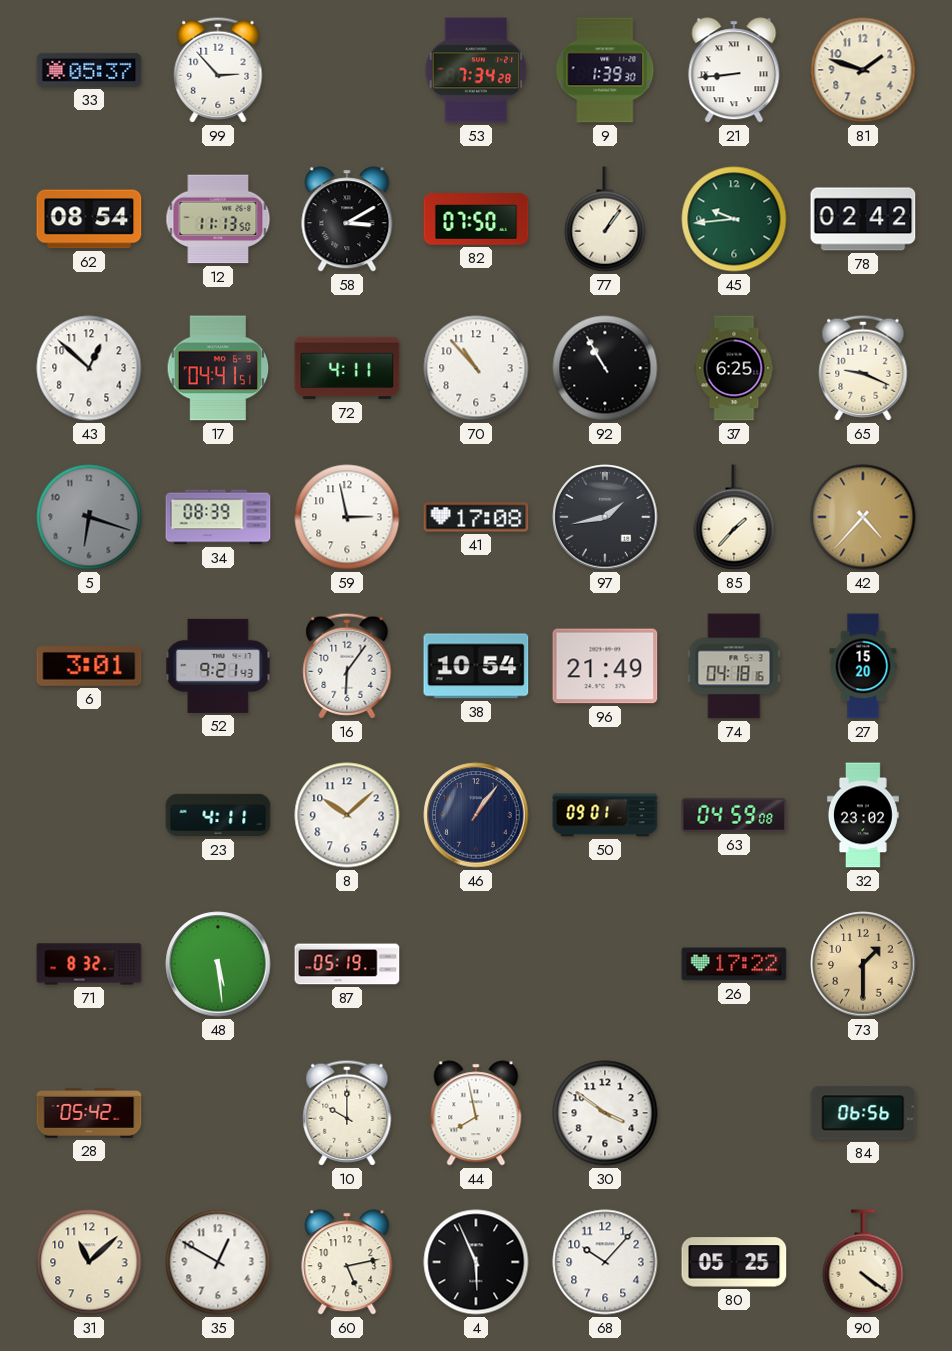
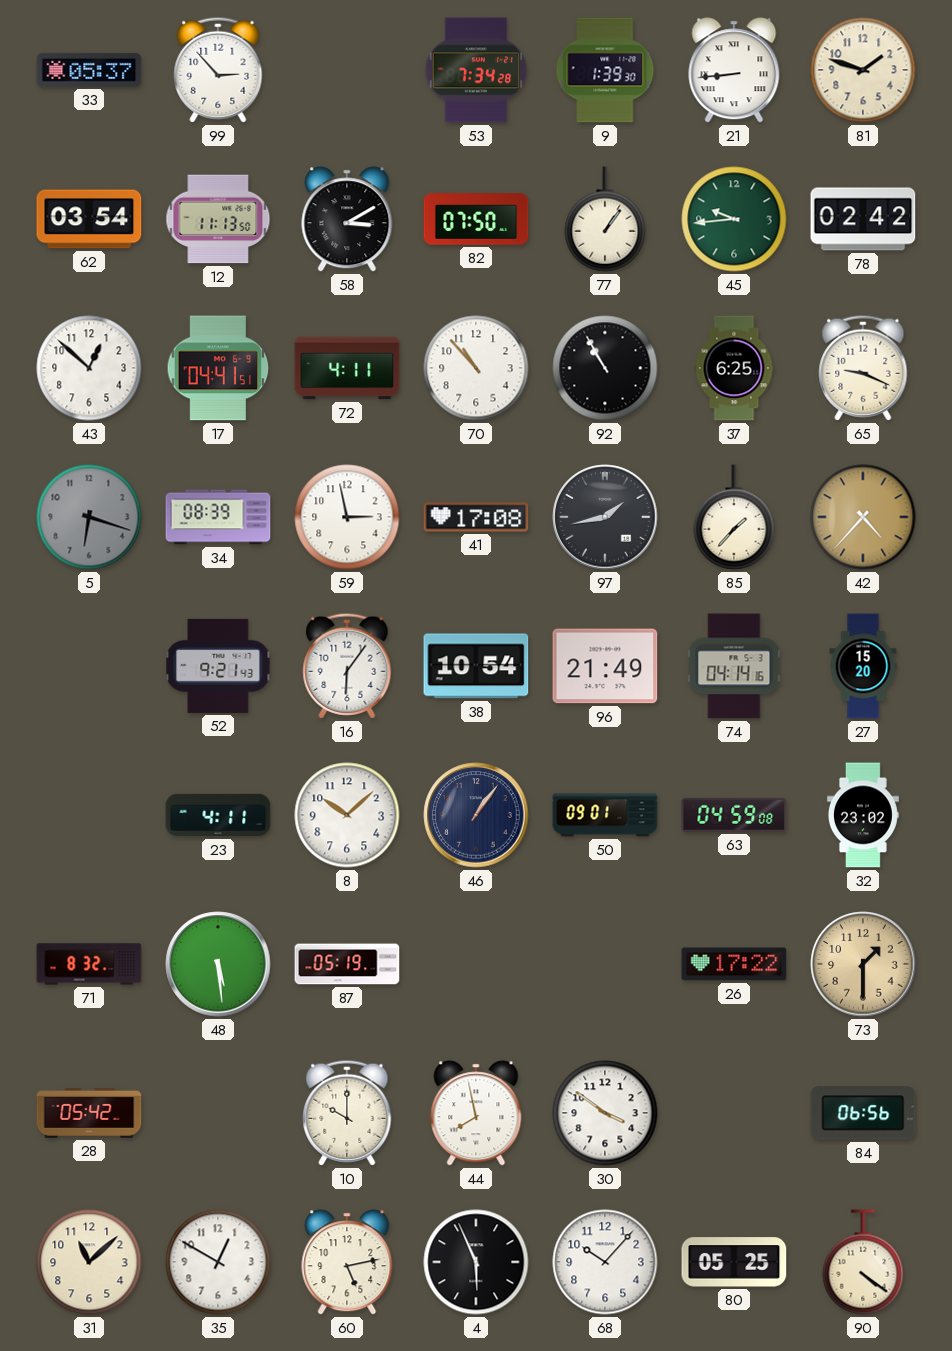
62: 08:54 -> 03:54 (89, 219)
6: 3:01 -> none (89, 666)
74: 04:18 -> 04:14 (734, 666)
